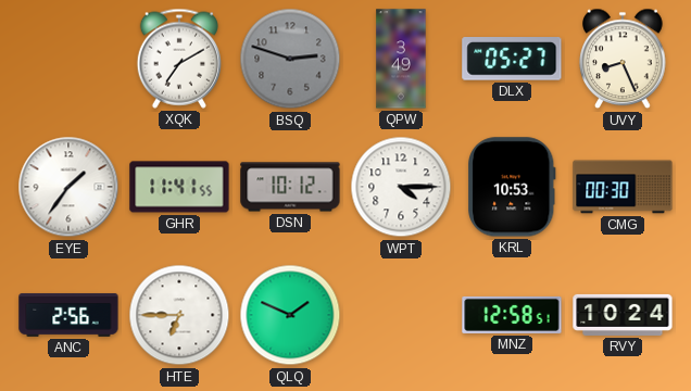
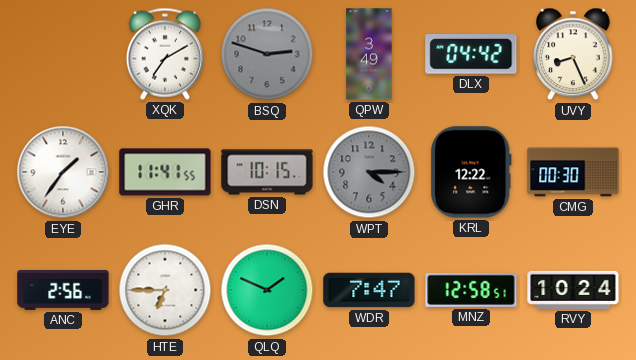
DLX: 05:27 -> 04:42 (471, 55)
DSN: 10:12 -> 10:15 (267, 172)
WPT dial: white -> grey (369, 172)
KRL: 10:53 -> 12:22 (471, 172)
WDR: none -> 7:47 (369, 290)
